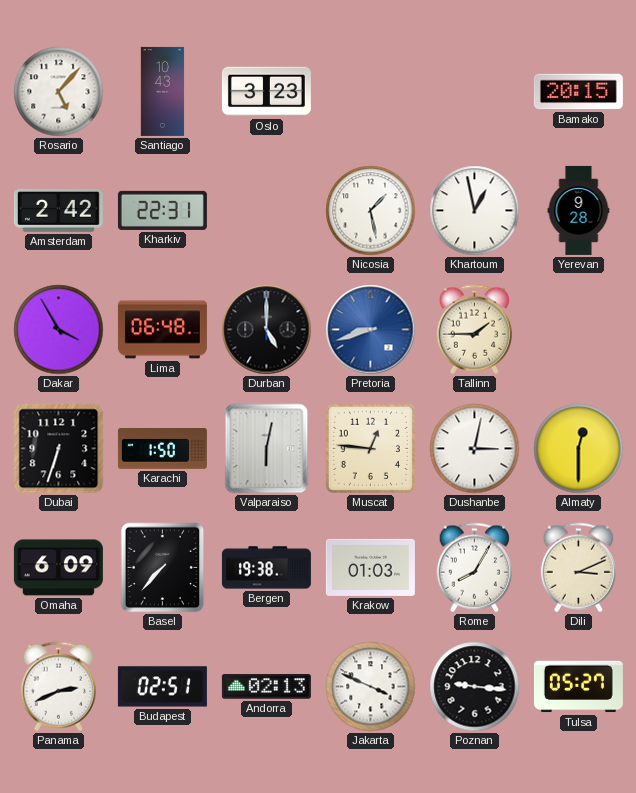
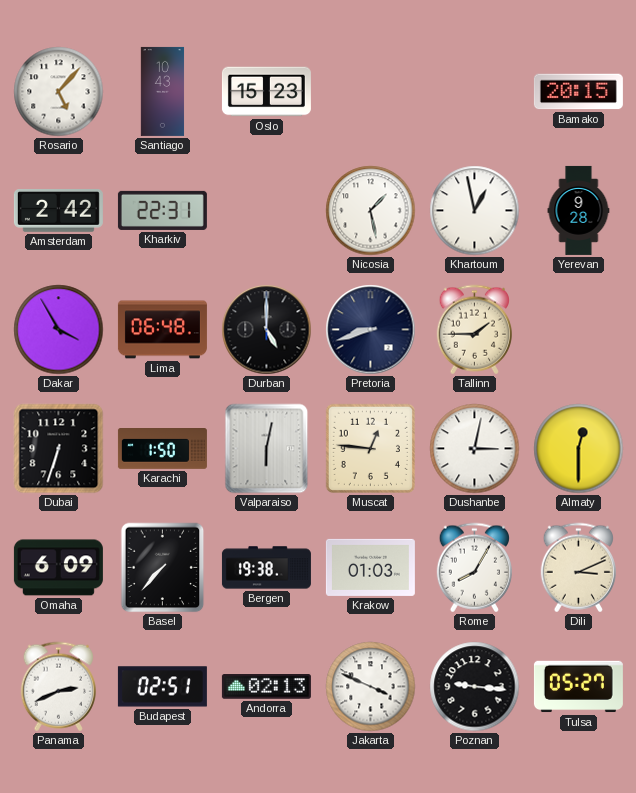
Oslo: 3:23 -> 15:23 (266, 92)
Pretoria dial: blue -> navy (371, 330)
